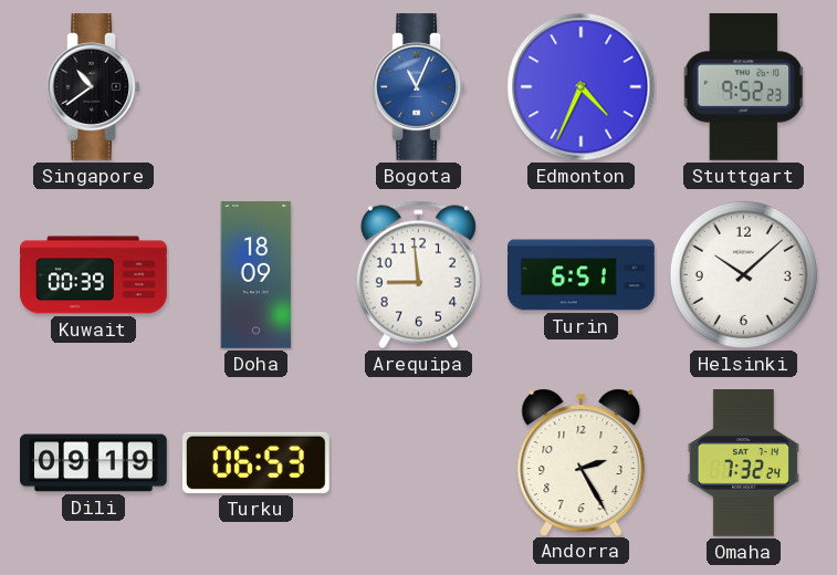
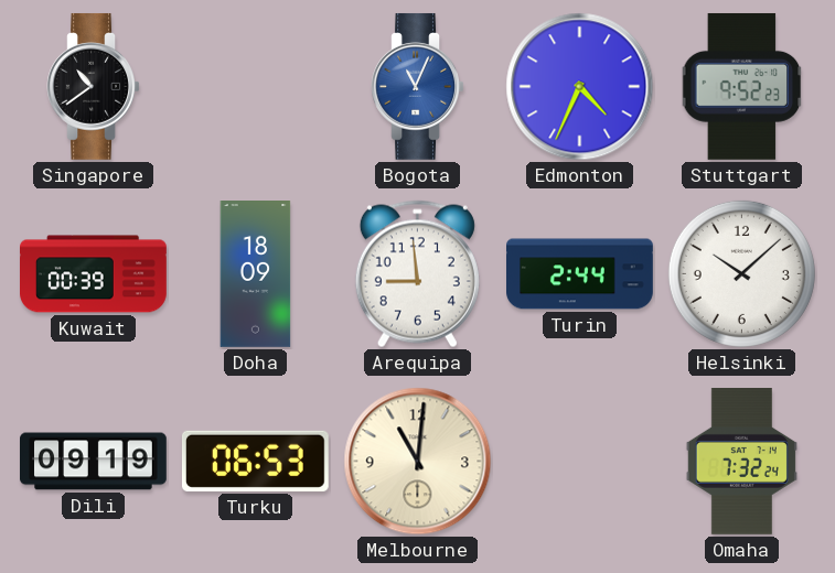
Turin: 6:51 -> 2:44 (580, 274)
Melbourne: none -> 11:01 (418, 462)
Andorra: 2:25 -> none (582, 462)
